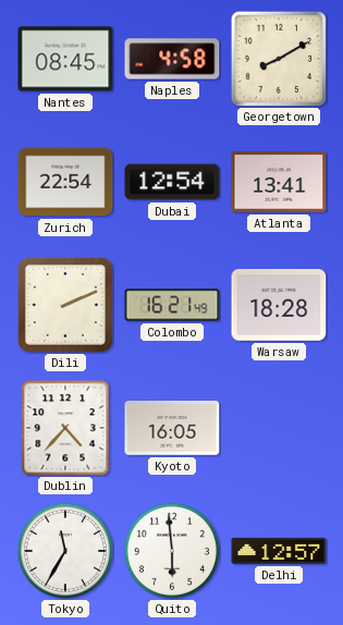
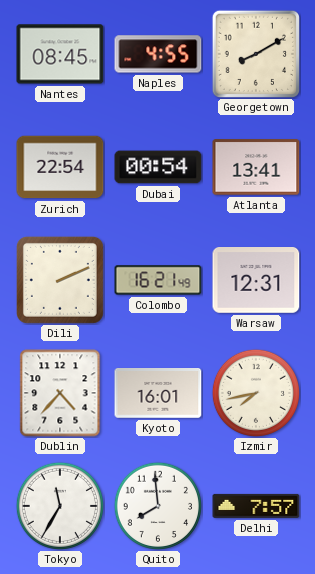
Naples: 4:58 -> 4:55 (158, 54)
Dubai: 12:54 -> 00:54 (158, 167)
Warsaw: 18:28 -> 12:31 (256, 281)
Kyoto: 16:05 -> 16:01 (158, 393)
Izmir: none -> 7:43 (256, 393)
Quito: 5:59 -> 7:59 (158, 506)
Delhi: 12:57 -> 7:57 (256, 506)
